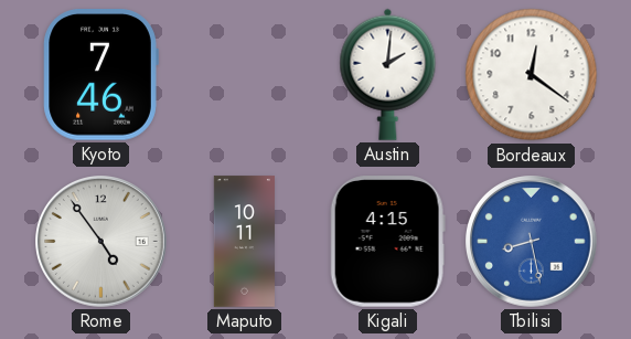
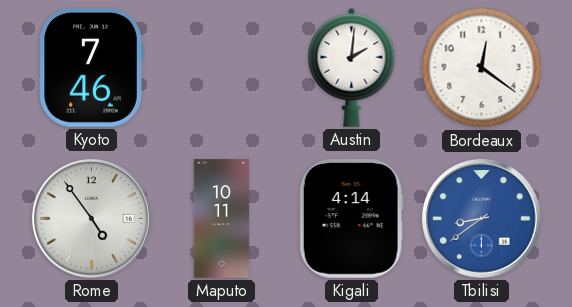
Kigali: 4:15 -> 4:14 (351, 219)
Tbilisi: 8:28 -> 8:39 (482, 219)
